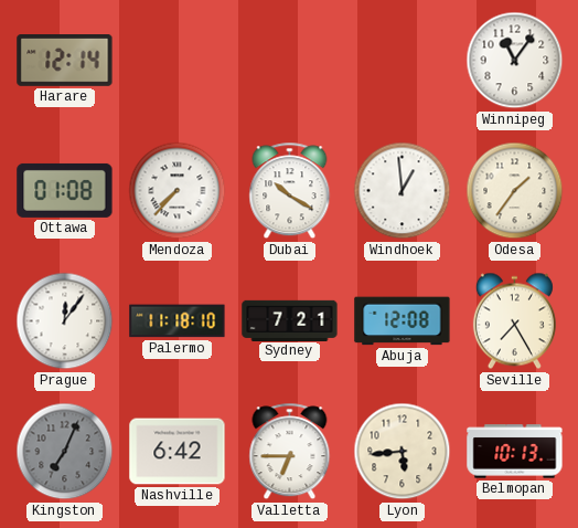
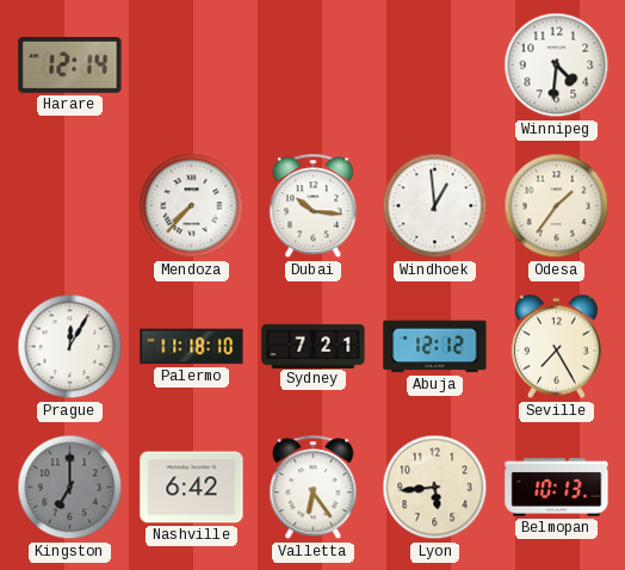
Winnipeg: 11:06 -> 4:31 (557, 66)
Ottawa: 01:08 -> none (65, 190)
Dubai: 10:20 -> 10:16 (314, 206)
Prague: 12:06 -> 12:05 (70, 347)
Abuja: 12:08 -> 12:12 (435, 347)
Kingston: 7:04 -> 7:00 (70, 488)
Valletta: 6:45 -> 6:24 (314, 488)
